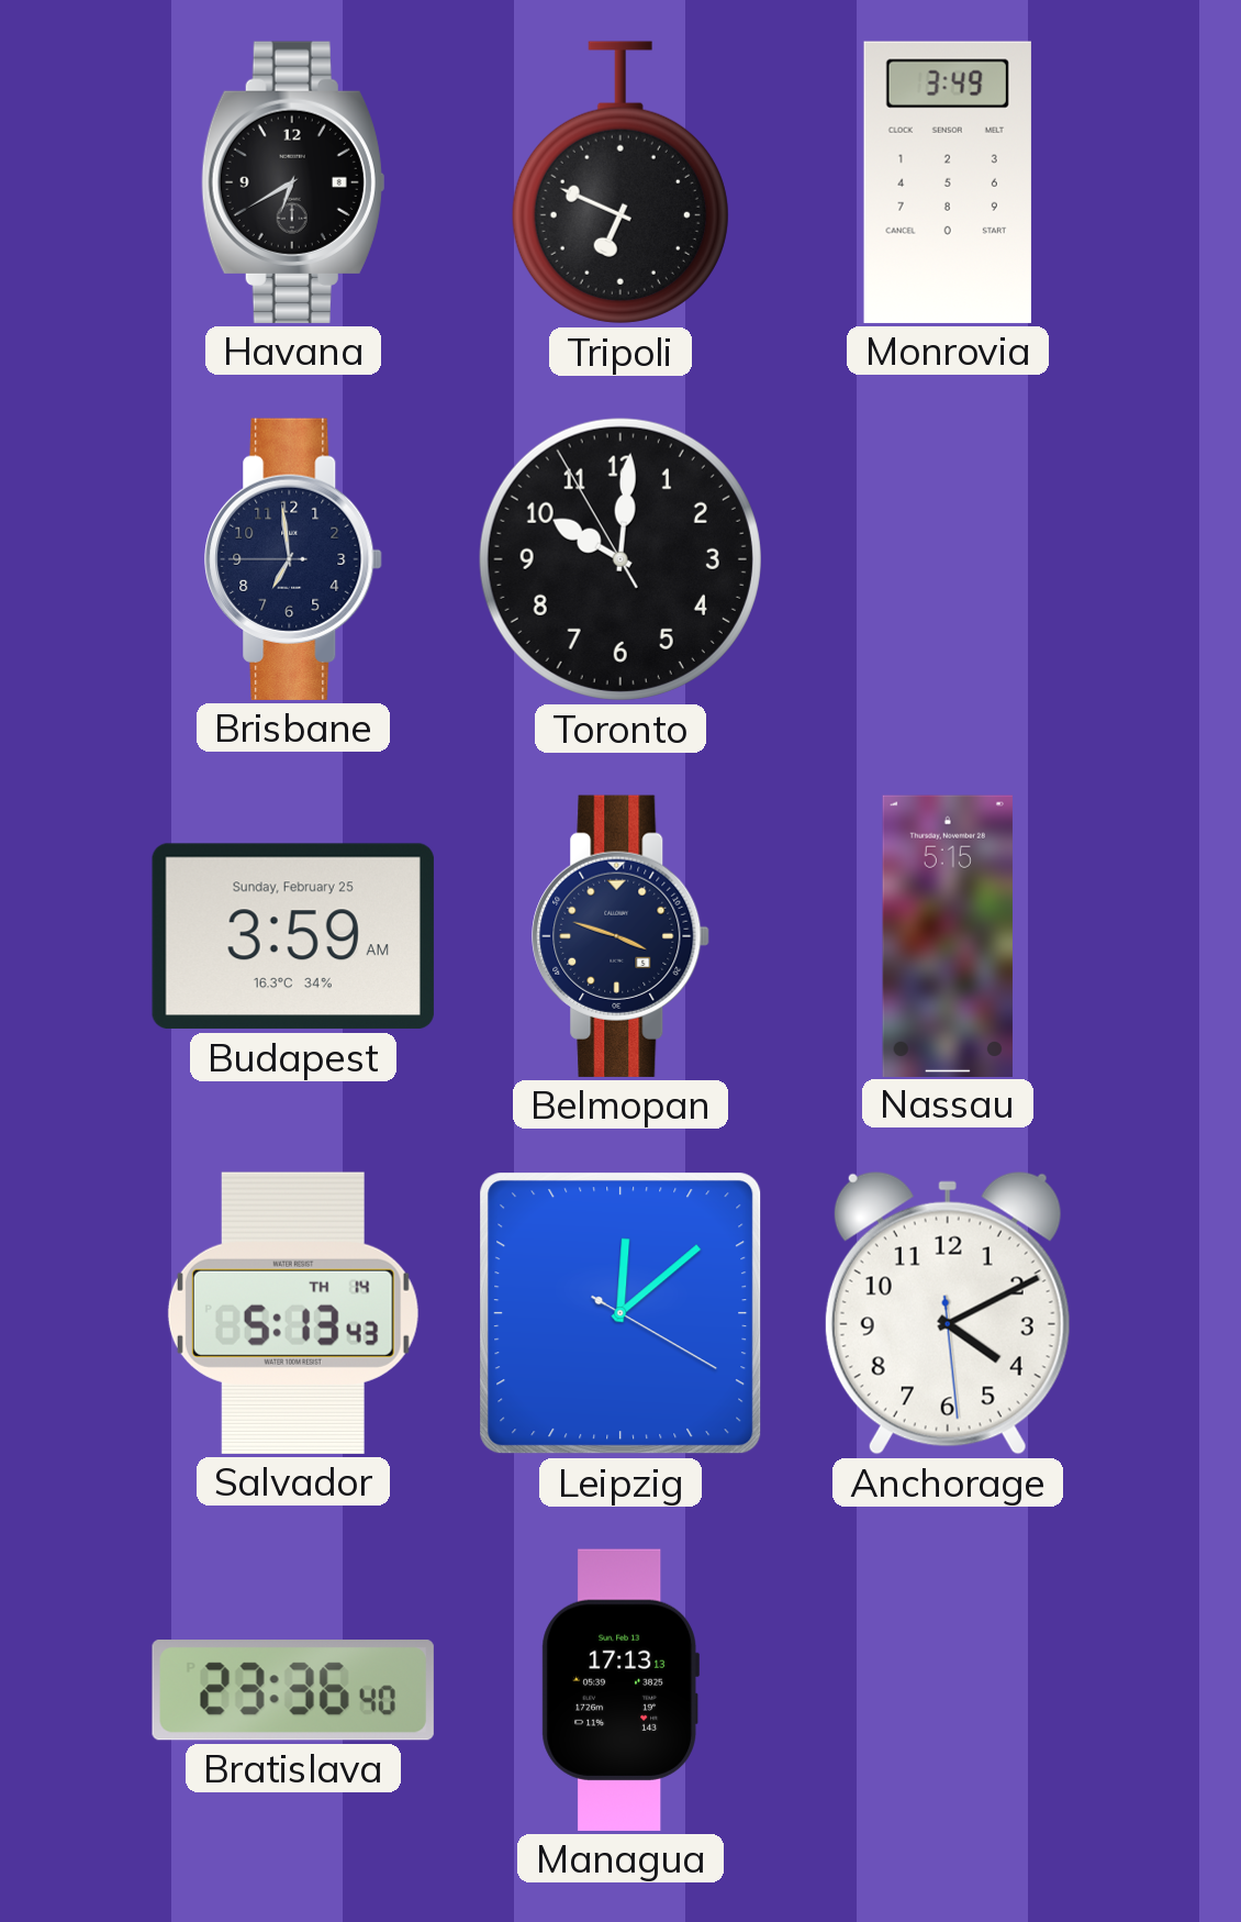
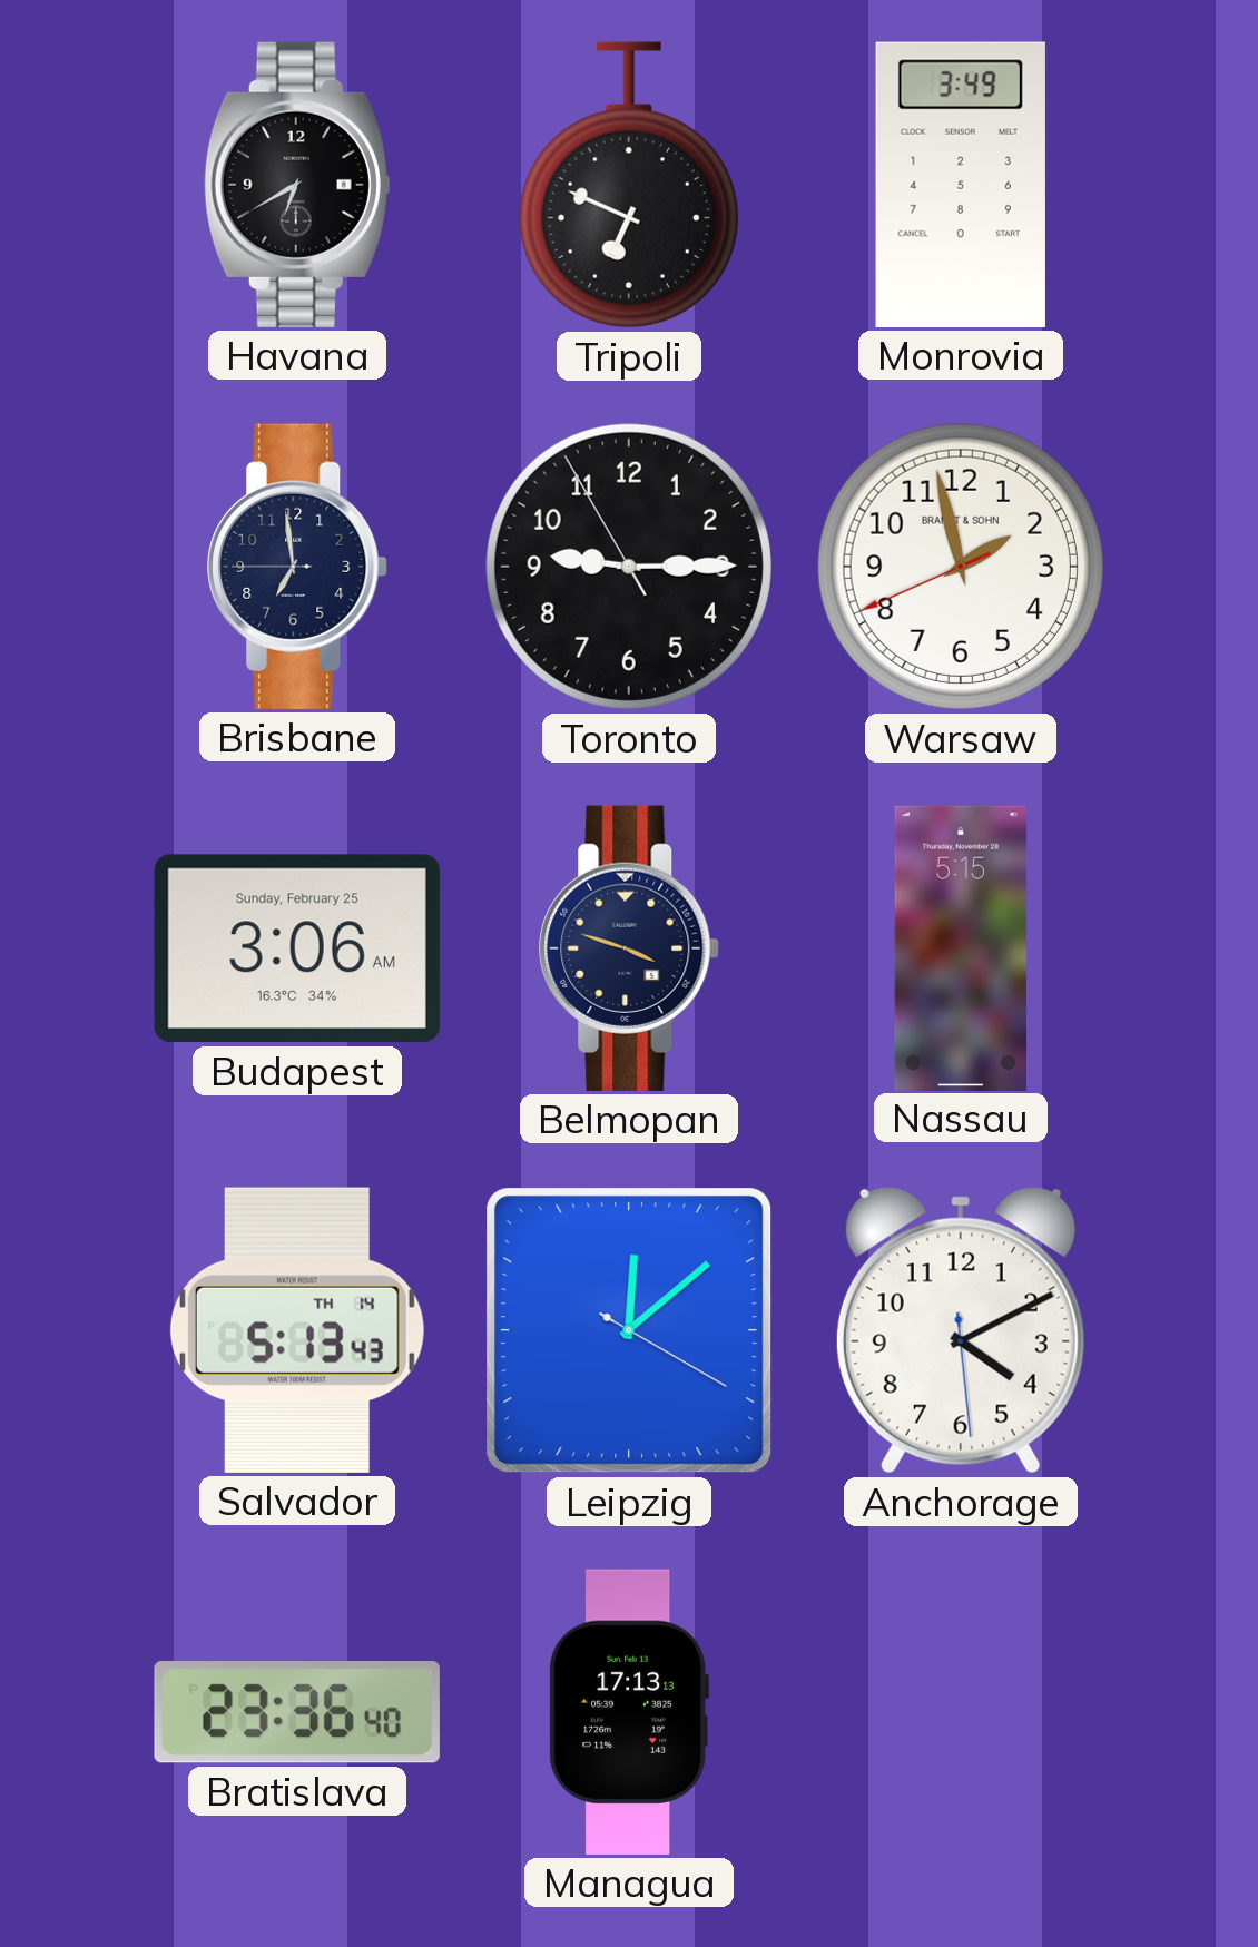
Toronto: 10:00 -> 9:14 (629, 567)
Warsaw: none -> 1:57 (961, 567)
Budapest: 3:59 -> 3:06 (297, 948)
